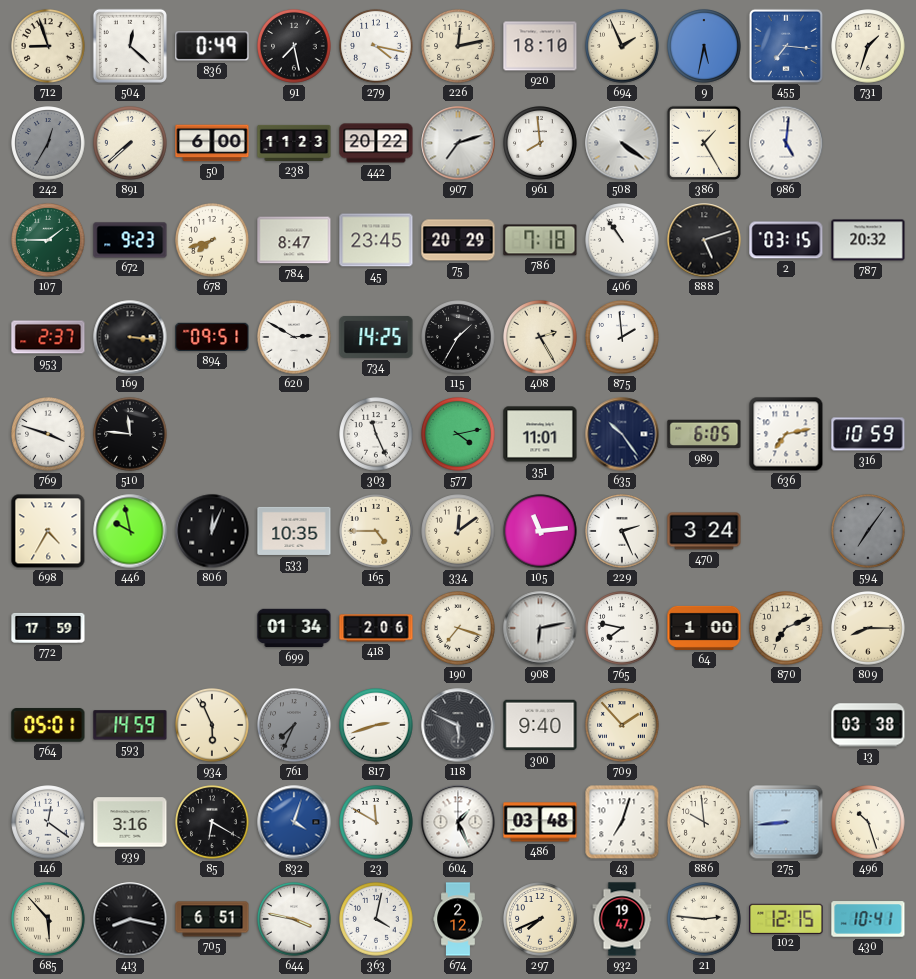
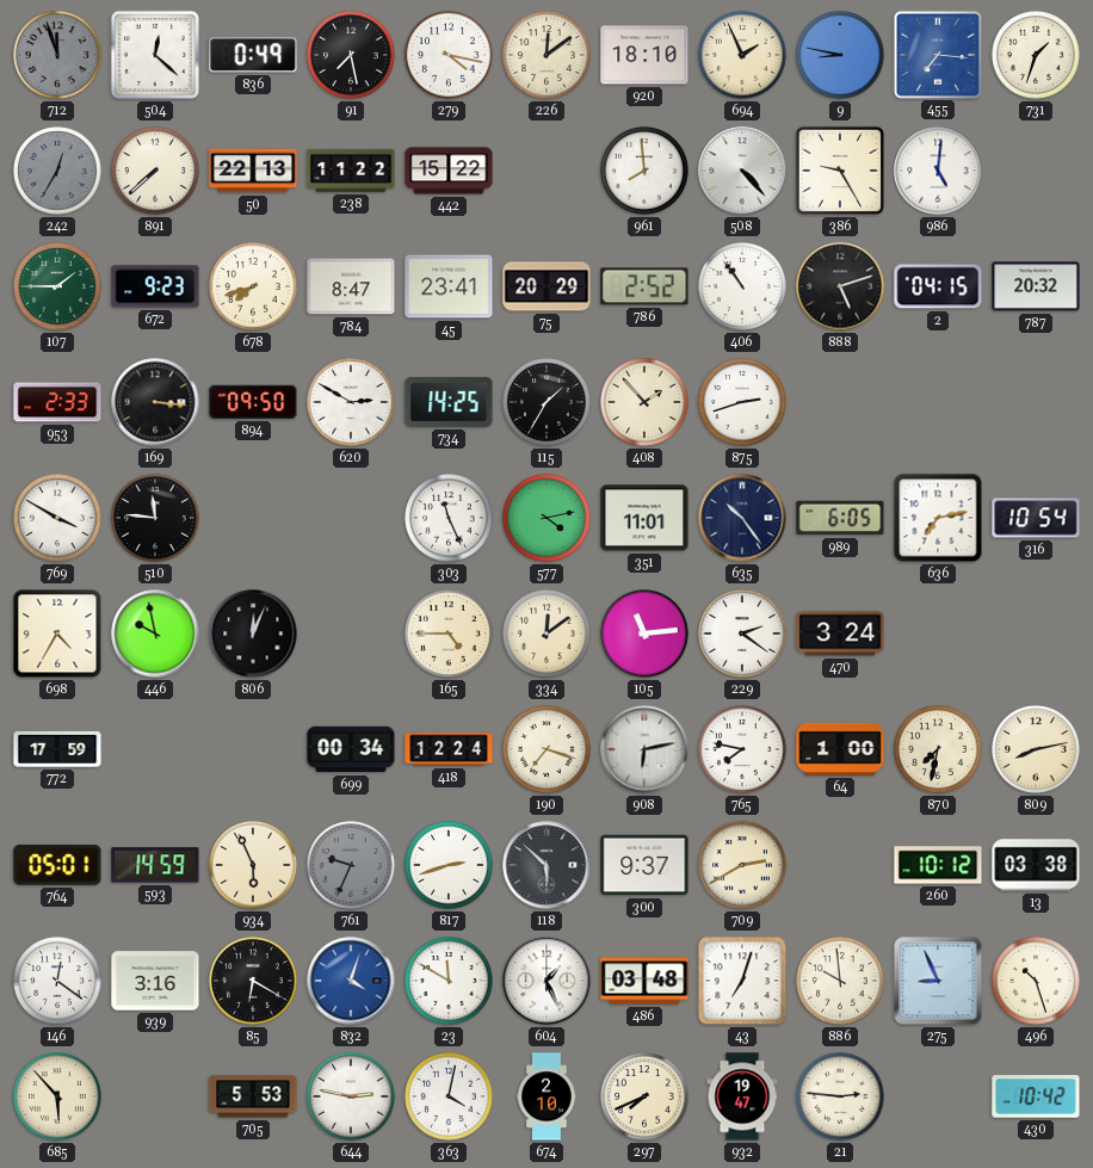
712: 8:57 -> 11:57 (57, 55)
712 dial: cream -> grey (57, 55)
226: 12:13 -> 12:09 (546, 55)
9: 5:32 -> 8:47 (840, 55)
50: 6:00 -> 22:13 (253, 171)
238: 11:23 -> 11:22 (351, 171)
442: 20:22 -> 15:22 (449, 171)
907: 7:12 -> none (458, 143)
508: 4:21 -> 4:23 (742, 171)
386: 1:25 -> 9:25 (840, 171)
45: 23:45 -> 23:41 (449, 286)
786: 7:18 -> 2:52 (644, 286)
2: 03:15 -> 04:15 (938, 286)
953: 2:37 -> 2:33 (57, 402)
894: 09:51 -> 09:50 (253, 402)
408: 2:25 -> 1:53 (644, 402)
875: 1:59 -> 2:42 (742, 402)
769: 3:48 -> 3:50 (57, 518)
316: 10:59 -> 10:54 (1036, 518)
533: 10:35 -> none (294, 531)
229: 2:26 -> 2:21 (742, 634)
594: 7:06 -> none (868, 531)
699: 01:34 -> 00:34 (351, 749)
418: 2:06 -> 12:24 (449, 749)
870: 7:11 -> 7:32 (938, 749)
809: 8:15 -> 8:13 (1036, 749)
761: 7:34 -> 9:34 (351, 865)
118: 5:49 -> 5:52 (546, 865)
300: 9:40 -> 9:37 (644, 865)
709: 1:53 -> 2:40 (742, 865)
260: none -> 10:12 (938, 865)
275: 8:44 -> 8:56 (938, 981)
413: 8:17 -> none (130, 919)
705: 6:51 -> 5:53 (253, 1096)
644: 3:47 -> 2:47 (351, 1096)
674: 2:12 -> 2:10 (546, 1096)
102: 12:15 -> none (786, 918)
430: 10:41 -> 10:42 (1036, 1096)
